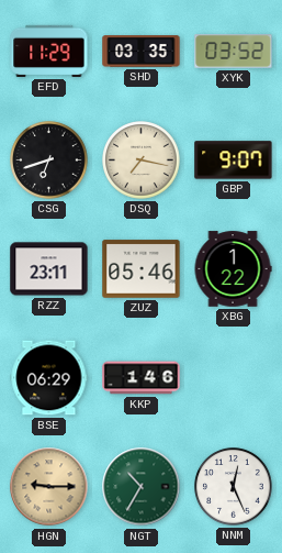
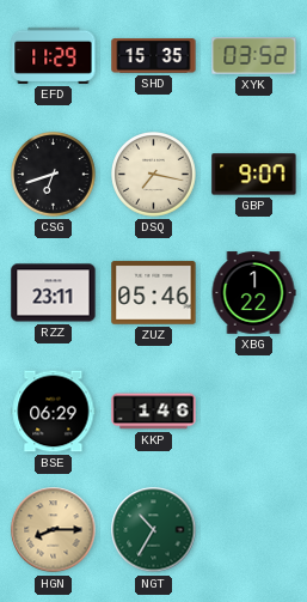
SHD: 03:35 -> 15:35 (154, 56)
HGN: 9:15 -> 8:15 (54, 530)
NNM: 12:26 -> none (234, 487)
